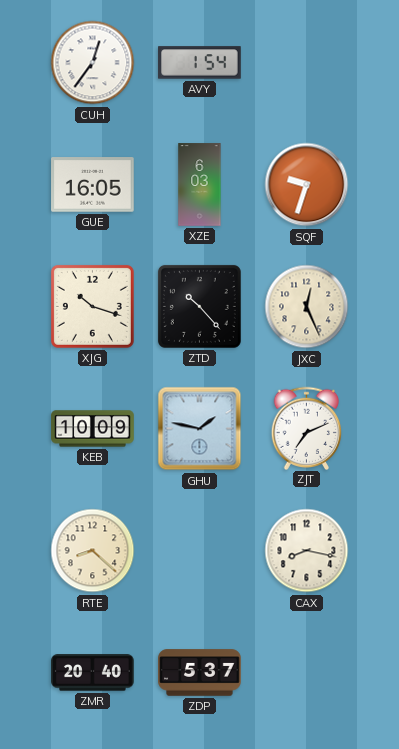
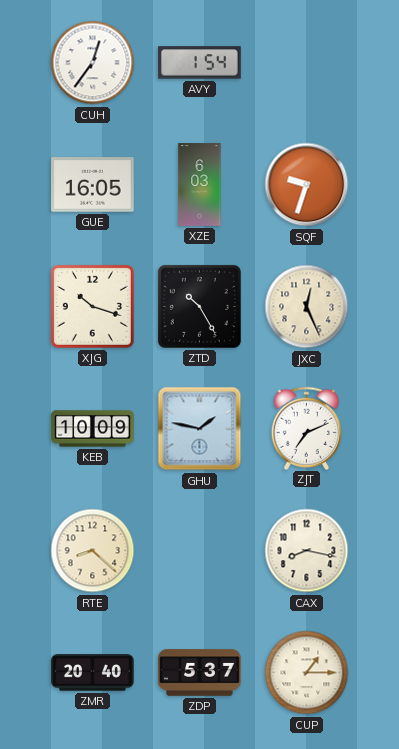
ZTD: 10:23 -> 10:25 (199, 306)
CUP: none -> 1:15 (307, 673)
